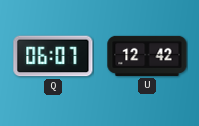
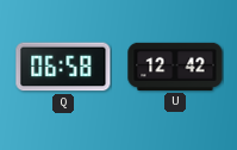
Q: 06:07 -> 06:58 (63, 67)
